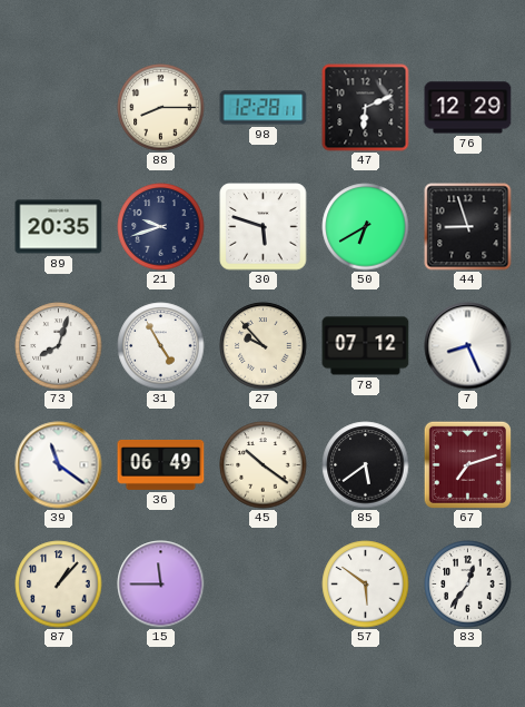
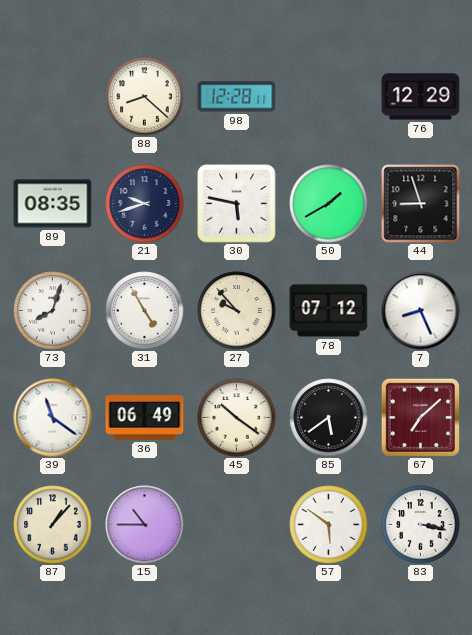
88: 8:15 -> 8:22 (145, 97)
47: 6:11 -> none (366, 108)
89: 20:35 -> 08:35 (53, 204)
30: 5:48 -> 5:47 (237, 204)
50: 6:40 -> 1:40 (329, 204)
67: 7:12 -> 7:08 (420, 417)
15: 11:45 -> 10:45 (145, 525)
83: 12:36 -> 3:17 (421, 525)
